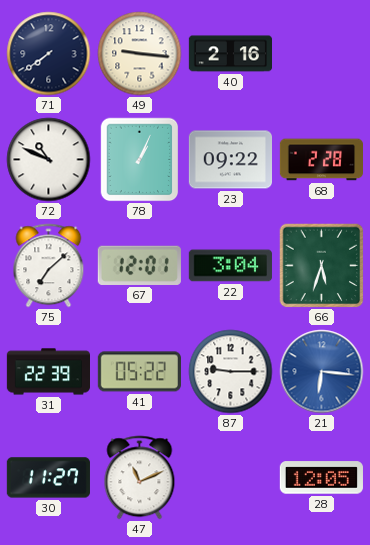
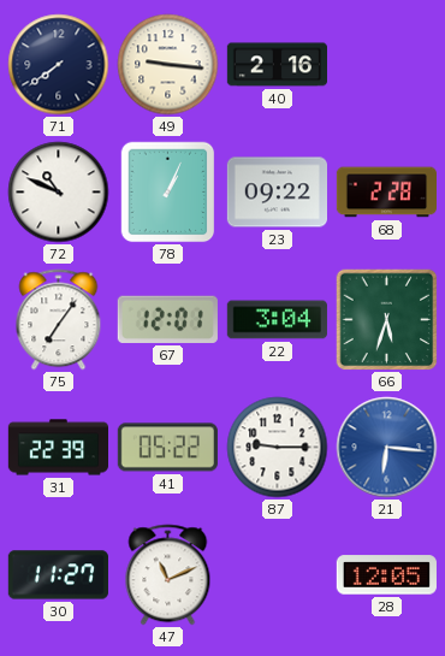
75: 7:08 -> 7:06 (59, 320)
